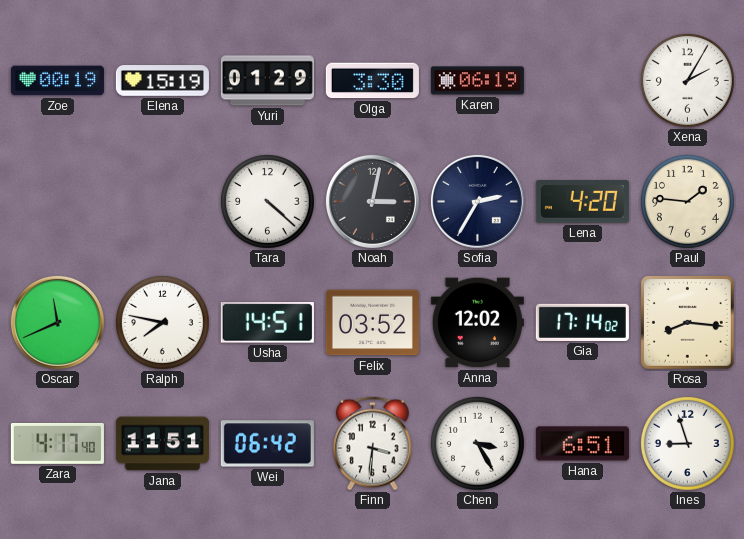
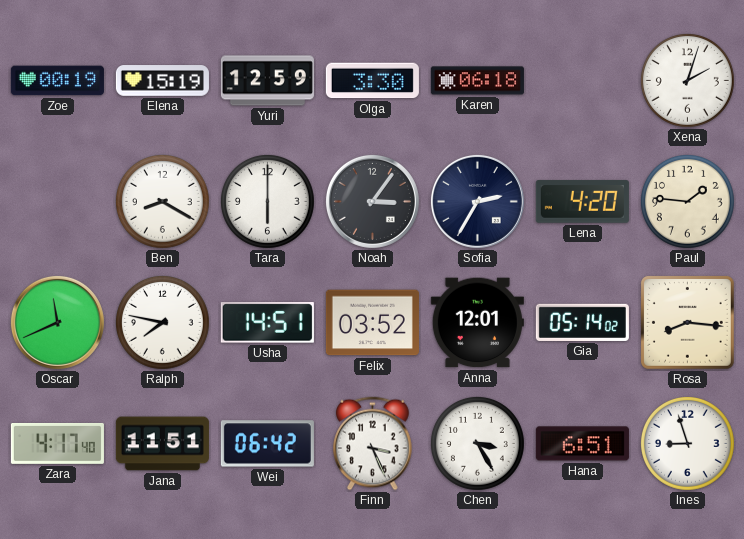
Yuri: 01:29 -> 12:59 (267, 81)
Karen: 06:19 -> 06:18 (477, 81)
Xena: 2:05 -> 2:03 (687, 80)
Ben: none -> 8:20 (162, 201)
Tara: 4:22 -> 6:00 (267, 201)
Noah: 3:02 -> 3:06 (372, 201)
Anna: 12:02 -> 12:01 (477, 323)
Gia: 17:14 -> 05:14 (582, 322)
Finn: 3:31 -> 3:26 (373, 444)
